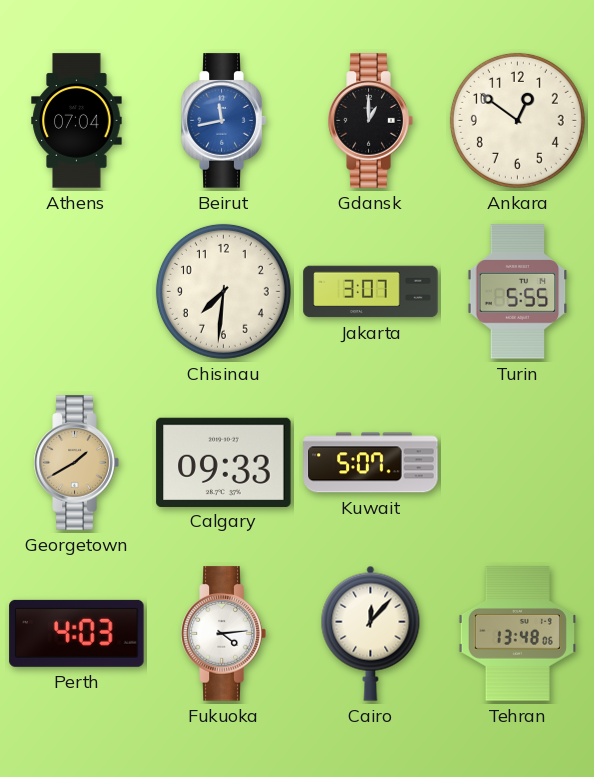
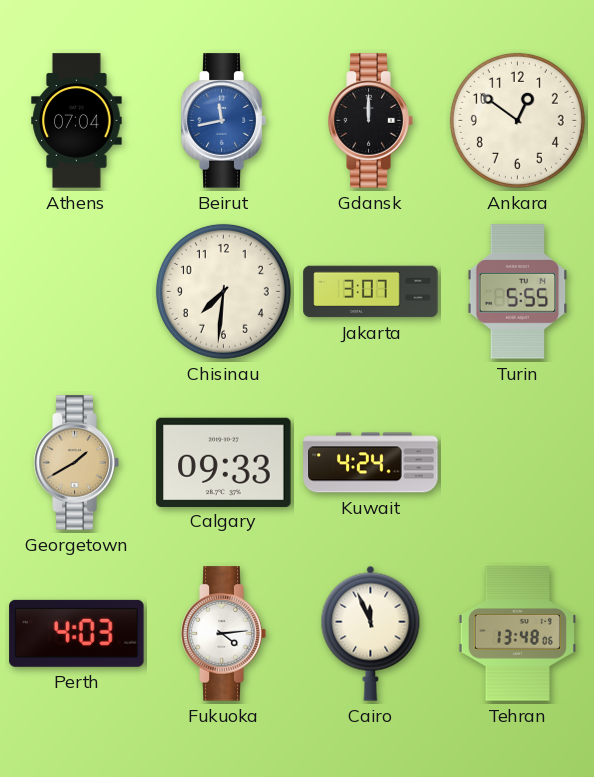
Gdansk: 1:00 -> 12:00 (370, 121)
Kuwait: 5:07 -> 4:24 (371, 463)
Cairo: 12:07 -> 11:56 (371, 633)
